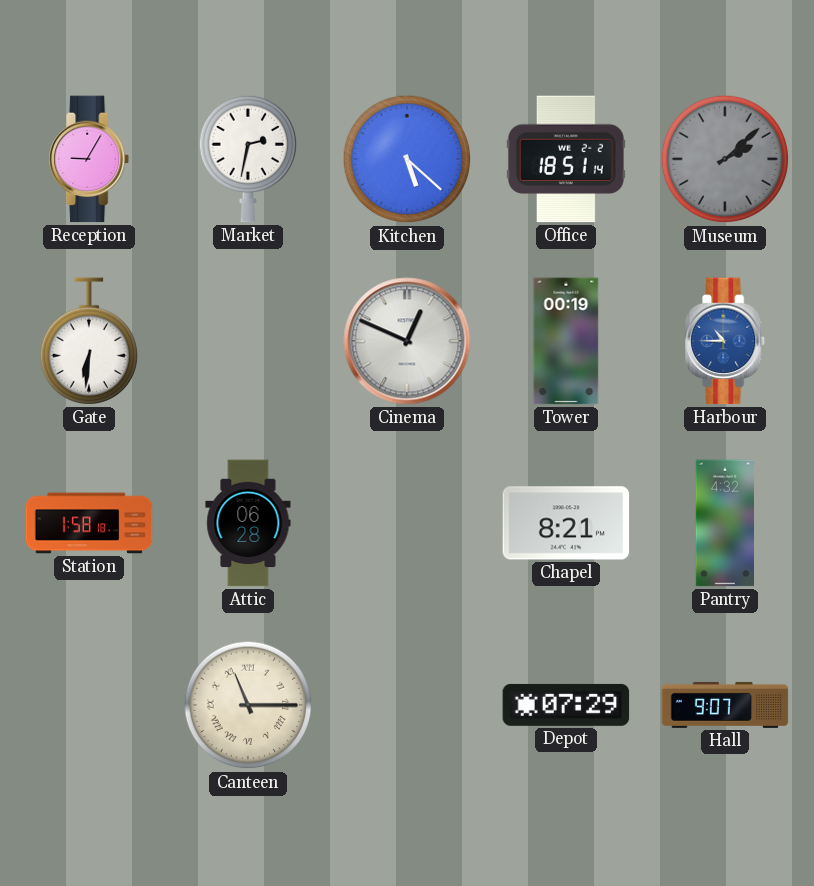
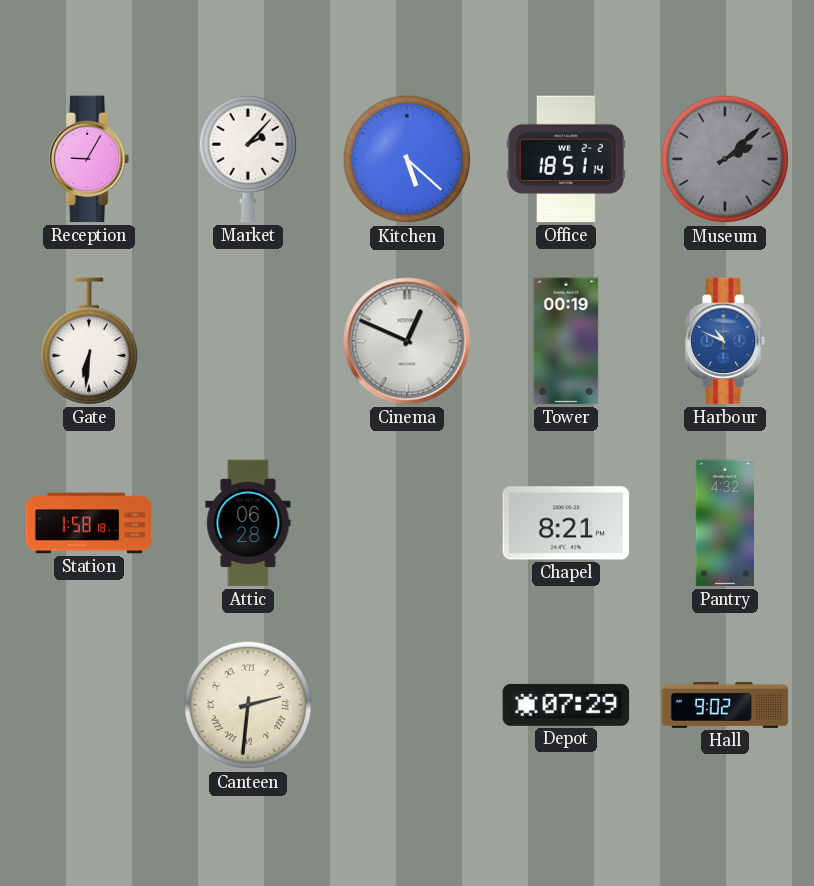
Market: 2:32 -> 2:07 (247, 159)
Harbour: 10:45 -> 10:49 (726, 341)
Canteen: 11:15 -> 2:31 (248, 705)
Hall: 9:07 -> 9:02 (725, 705)
